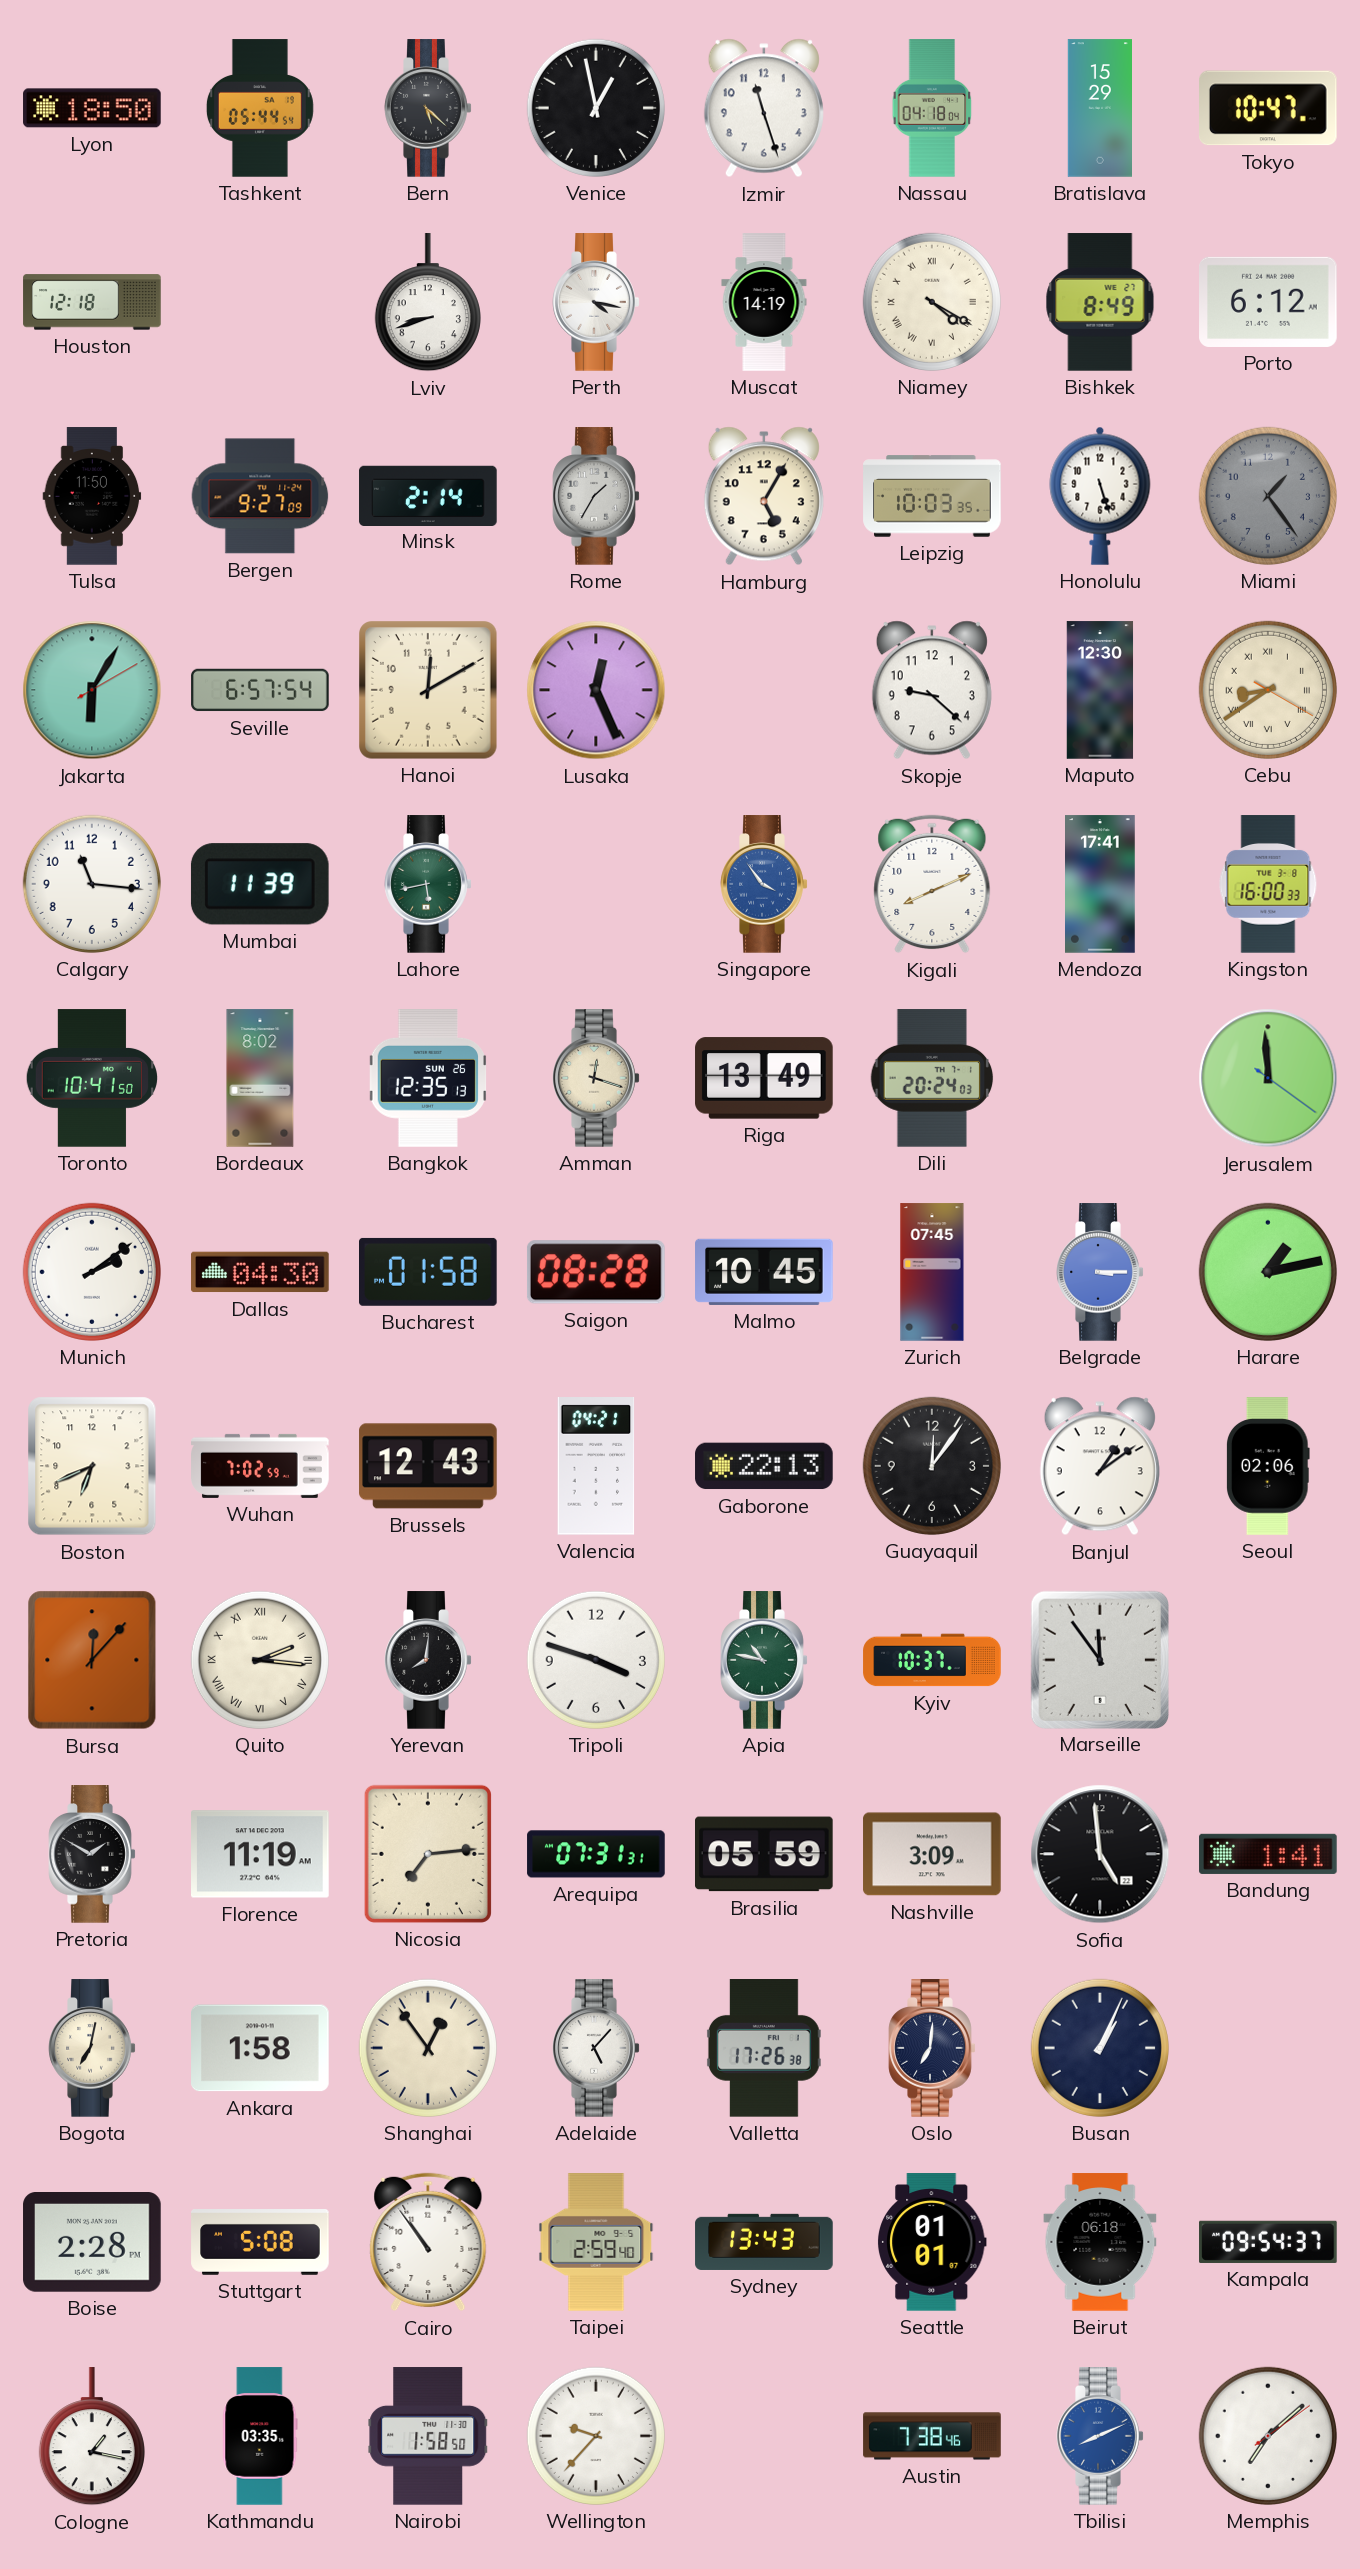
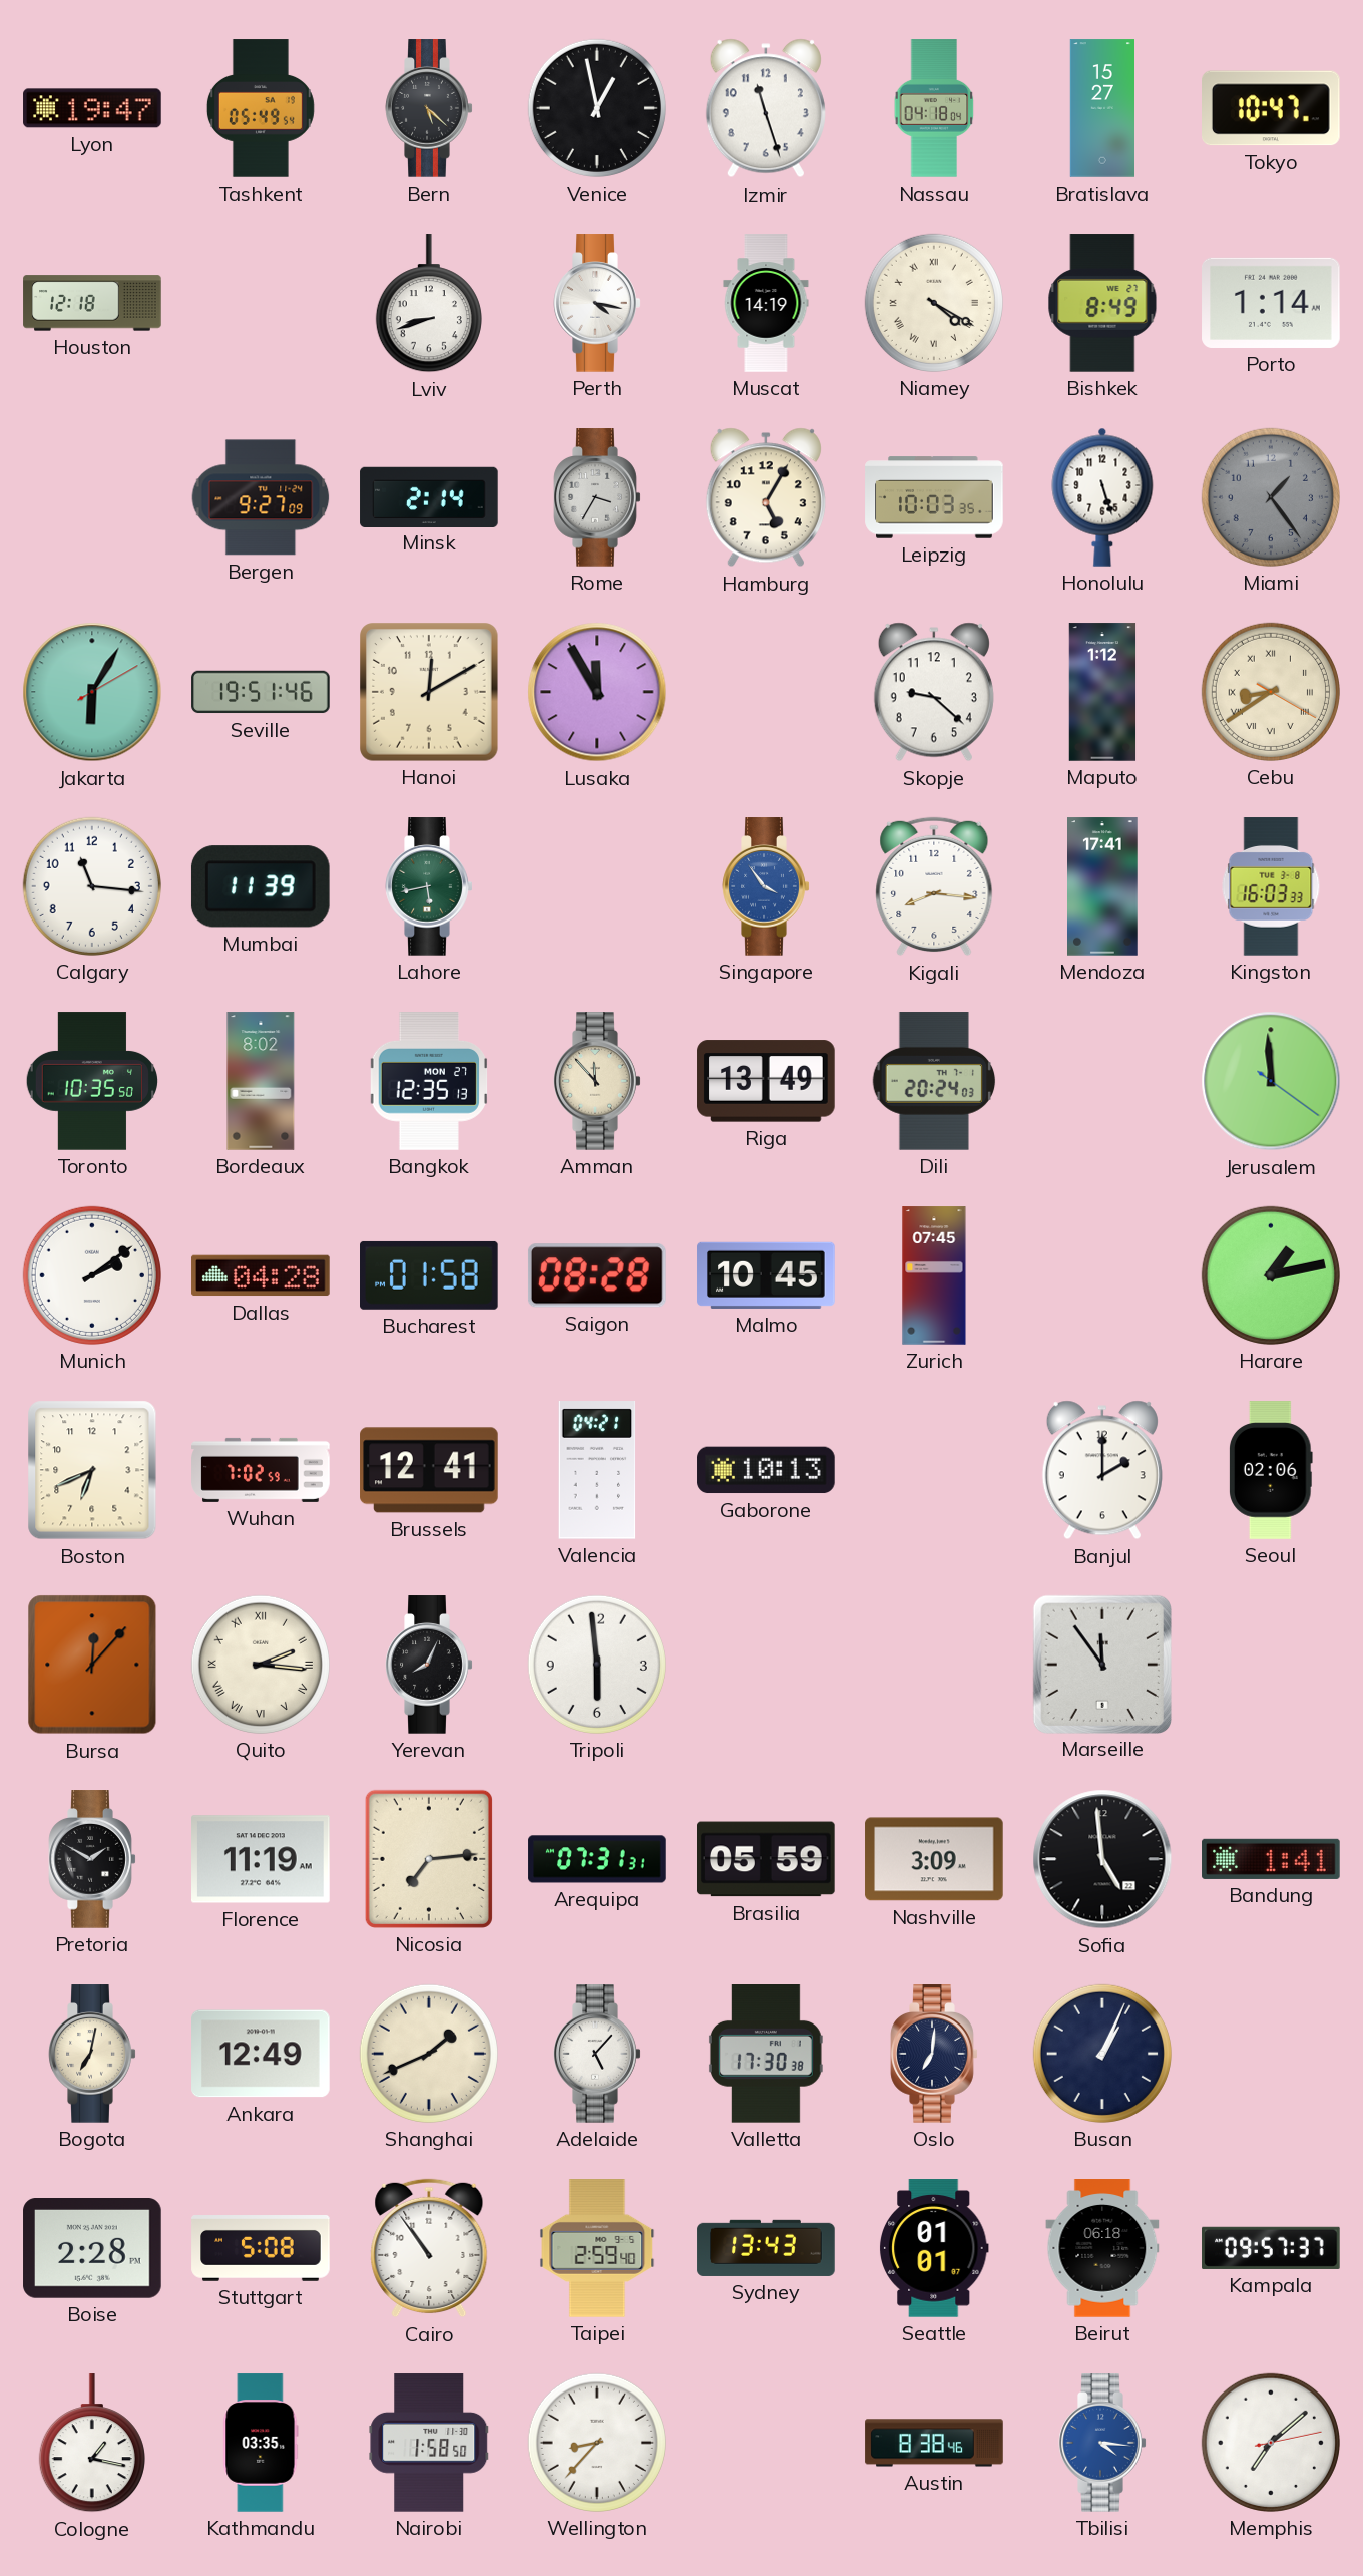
Lyon: 18:50 -> 19:47 (92, 108)
Tashkent: 05:44 -> 05:49 (261, 108)
Bratislava: 15:29 -> 15:27 (1101, 108)
Porto: 6:12 -> 1:14 (1271, 303)
Tulsa: 11:50 -> none (92, 496)
Rome: 1:35 -> 3:35 (597, 497)
Seville: 6:57 -> 19:51 (261, 692)
Lusaka: 12:26 -> 11:55 (597, 692)
Maputo: 12:30 -> 1:12 (1102, 692)
Kigali: 8:11 -> 8:16 (934, 886)
Kingston: 16:00 -> 16:03 (1271, 886)
Toronto: 10:41 -> 10:35 (91, 1081)
Bangkok date: SUN 26 -> MON 27 (429, 1081)
Amman: 12:18 -> 11:53 (597, 1081)
Dallas: 04:30 -> 04:28 (261, 1275)
Belgrade: 3:15 -> none (1100, 1272)
Brussels: 12:43 -> 12:41 (429, 1470)
Gaborone: 22:13 -> 10:13 (766, 1470)
Guayaquil: 12:06 -> none (932, 1466)
Banjul: 1:09 -> 2:00 (1102, 1470)
Yerevan: 8:01 -> 8:04 (429, 1665)
Tripoli: 3:48 -> 5:59 (597, 1665)
Apia: 10:47 -> none (764, 1660)
Kyiv: 10:37 -> none (932, 1660)
Ankara: 1:58 -> 12:49 (262, 2054)
Shanghai: 12:54 -> 1:41 (429, 2054)
Valletta: 17:26 -> 17:30 (766, 2054)
Kampala: 09:54 -> 09:57 (1271, 2248)
Wellington: 9:37 -> 8:37 (597, 2443)
Austin: 7:38 -> 8:38 (934, 2443)
Tbilisi: 8:11 -> 4:16 (1102, 2443)
Memphis: 7:08:09 -> 7:08:13 (1271, 2443)
